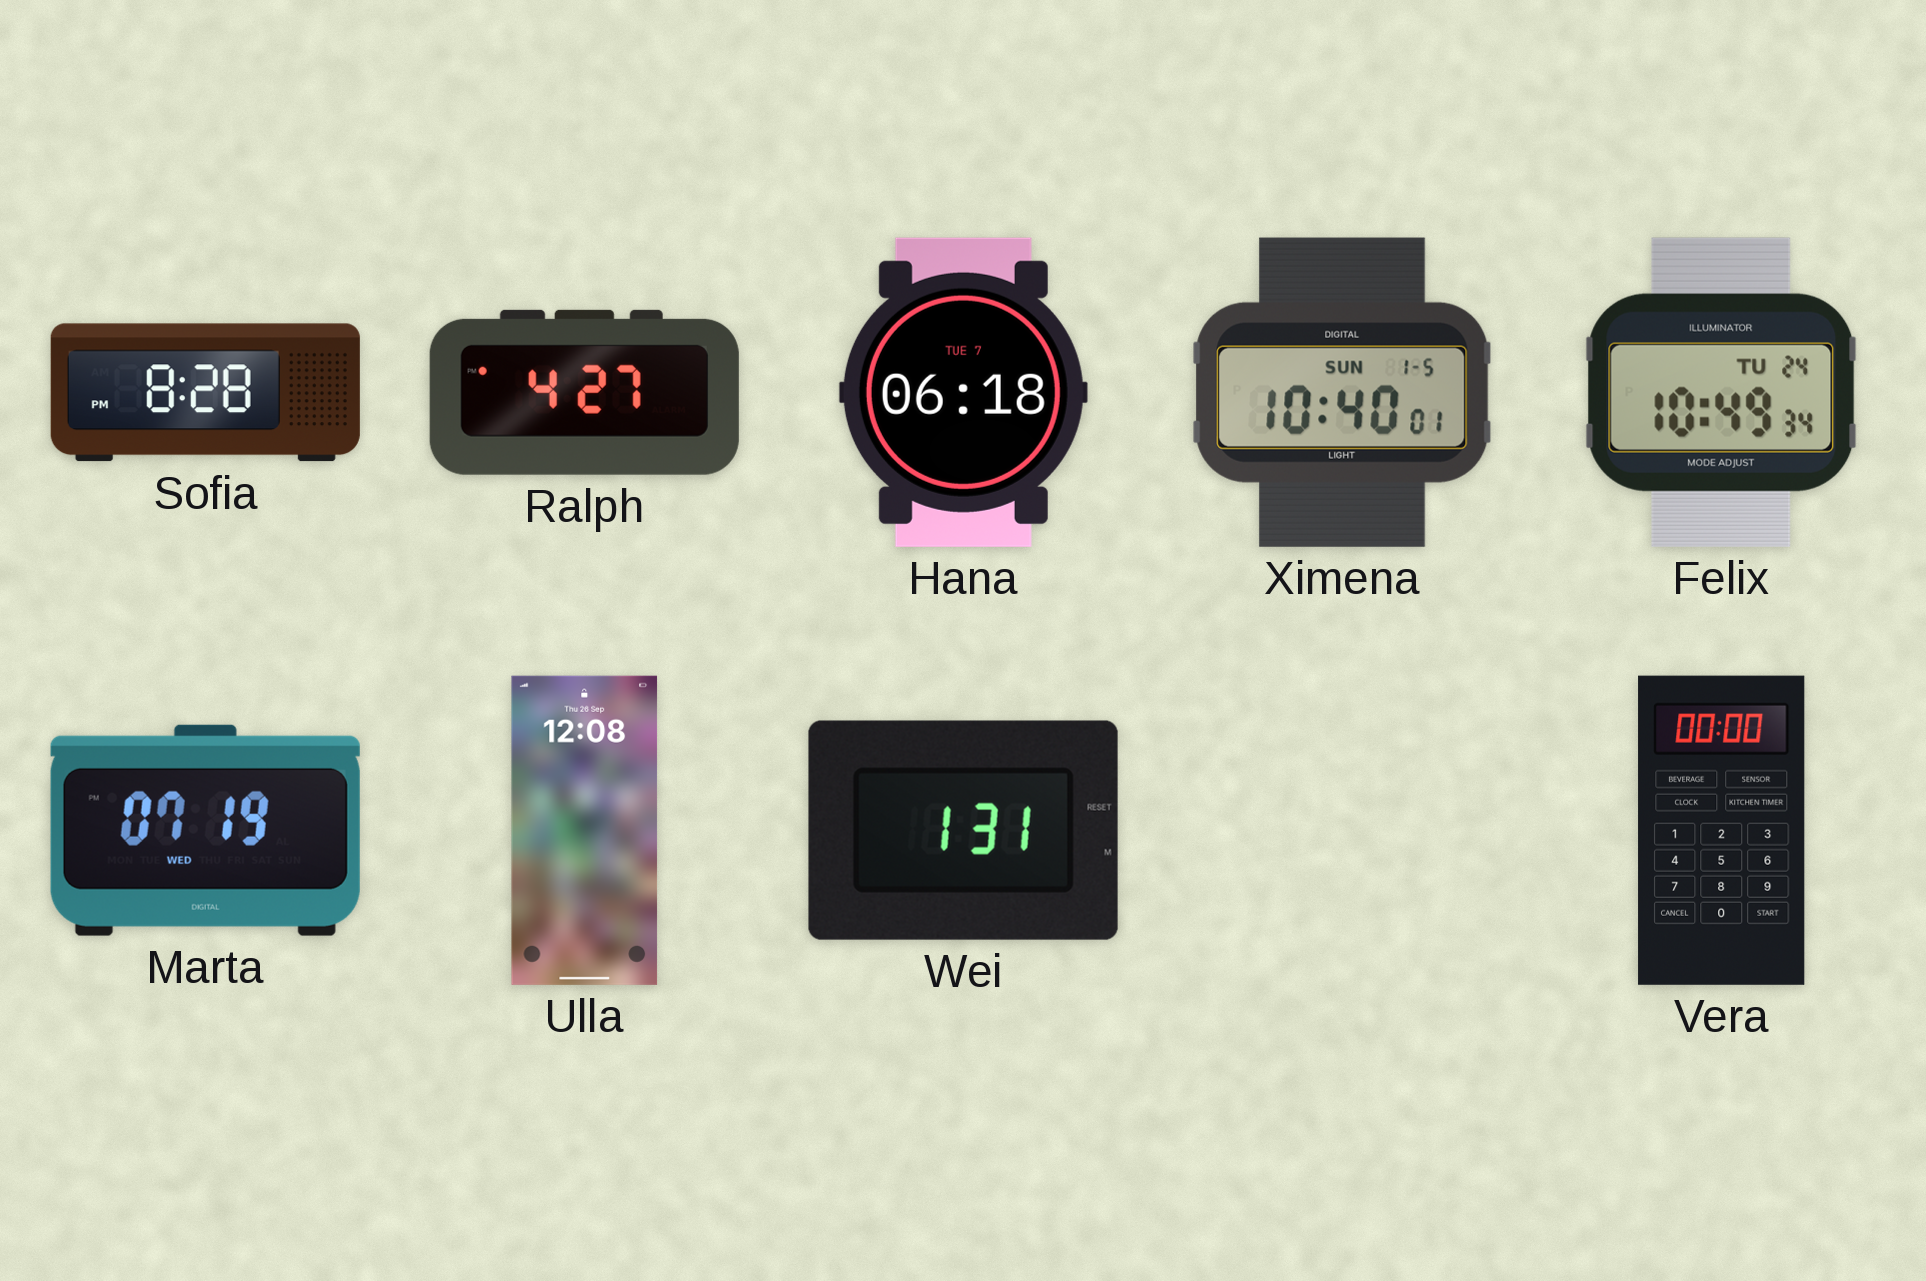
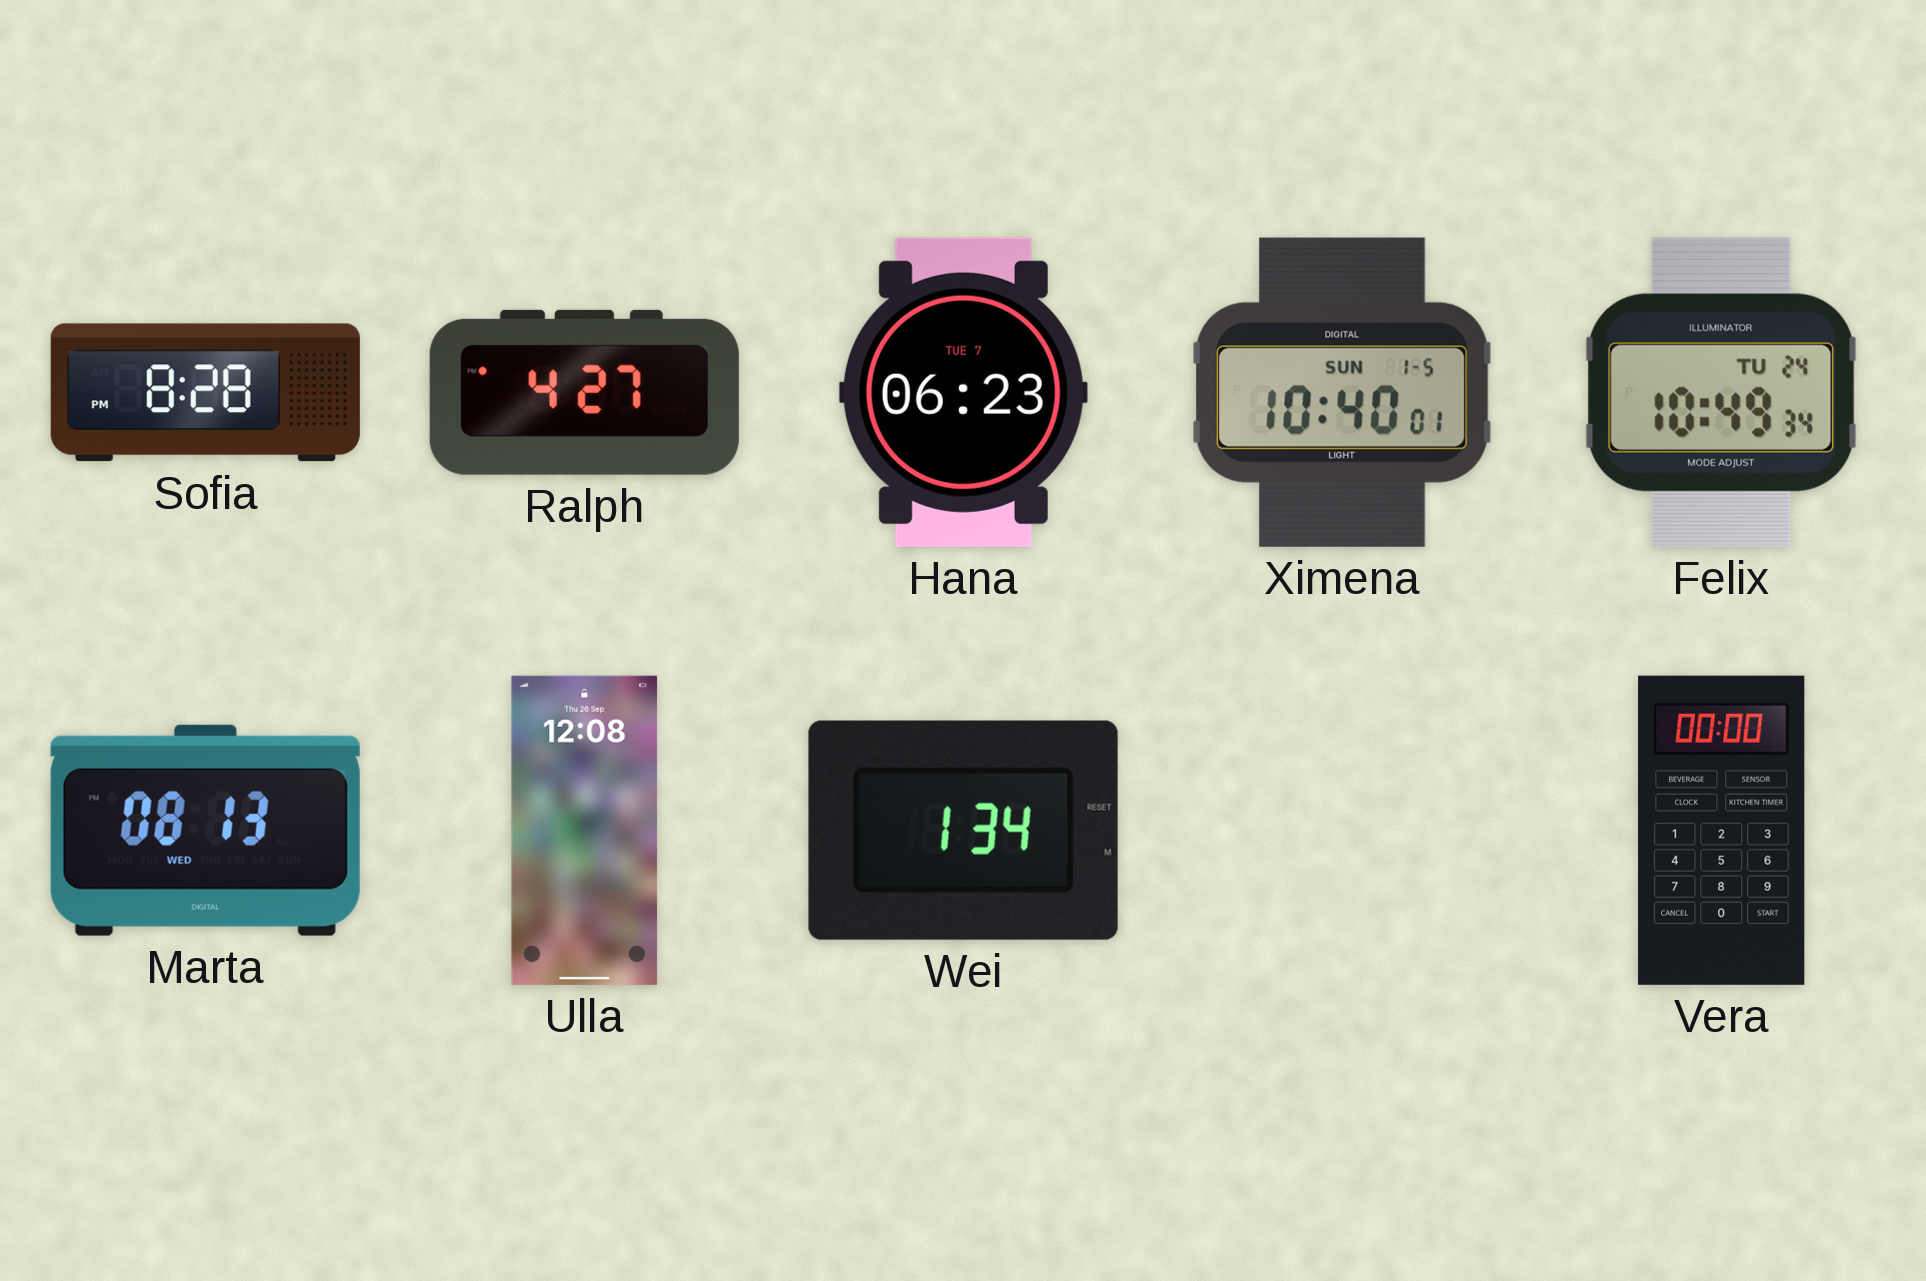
Hana: 06:18 -> 06:23 (963, 392)
Marta: 07:19 -> 08:13 (205, 830)
Wei: 1:31 -> 1:34 (963, 830)
